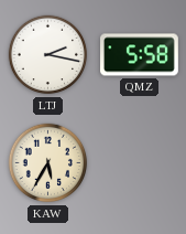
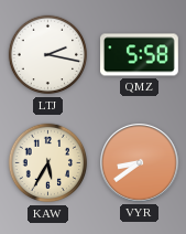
VYR: none -> 8:39 (140, 163)
